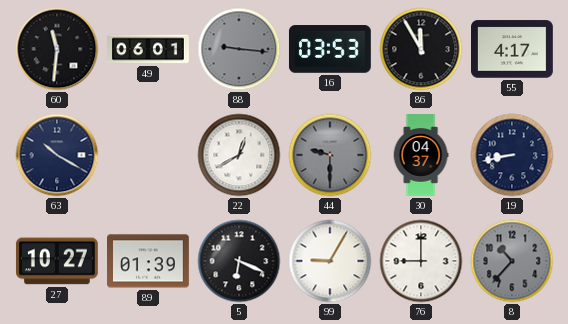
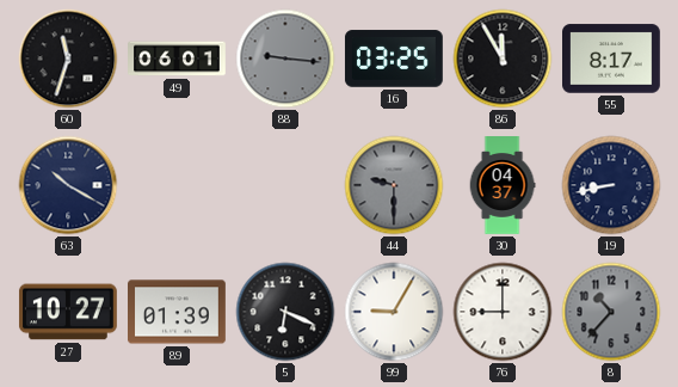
60: 11:31 -> 11:33 (68, 59)
16: 03:53 -> 03:25 (394, 59)
55: 4:17 -> 8:17 (612, 59)
22: 12:40 -> none (239, 155)
